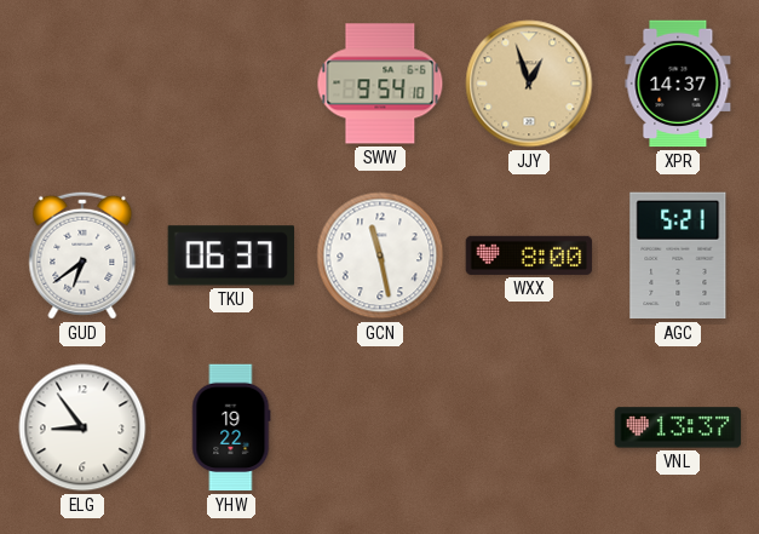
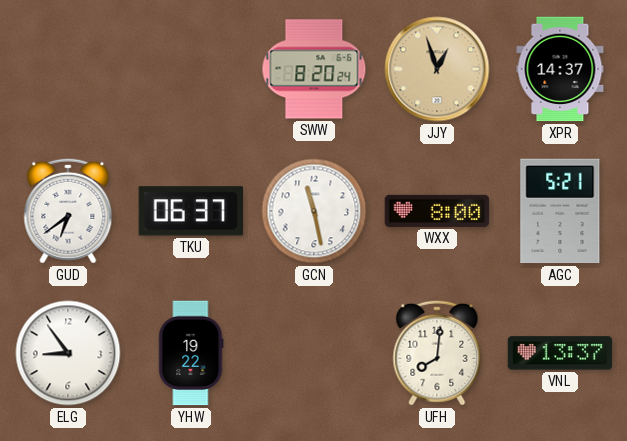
SWW: 9:54 -> 8:20 (314, 69)
UFH: none -> 8:01 (437, 353)
